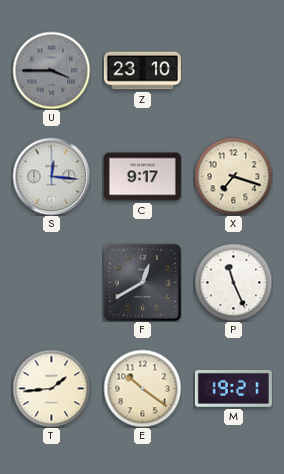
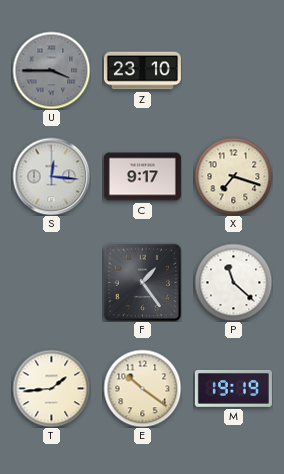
F: 12:40 -> 1:24 (142, 282)
P: 11:26 -> 11:22 (233, 282)
M: 19:21 -> 19:19 (233, 389)
